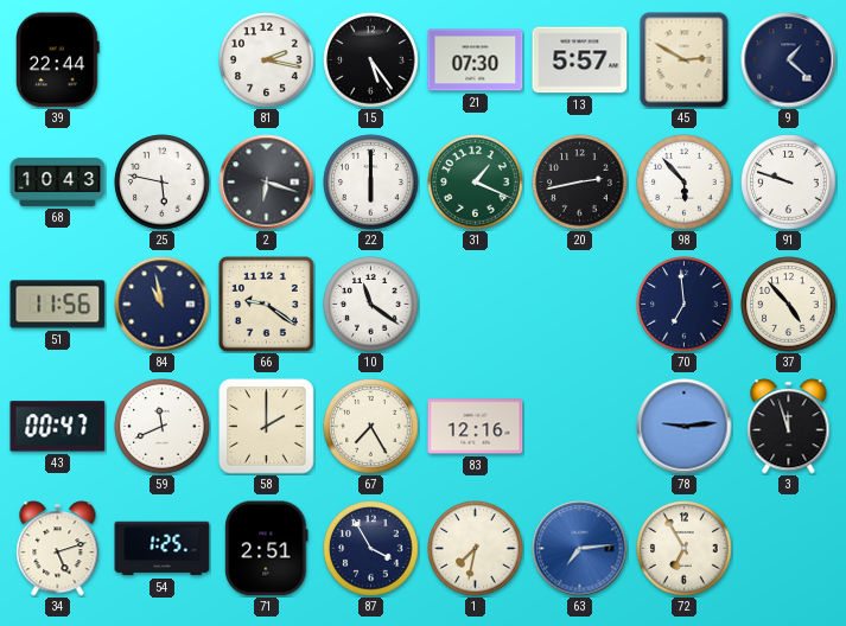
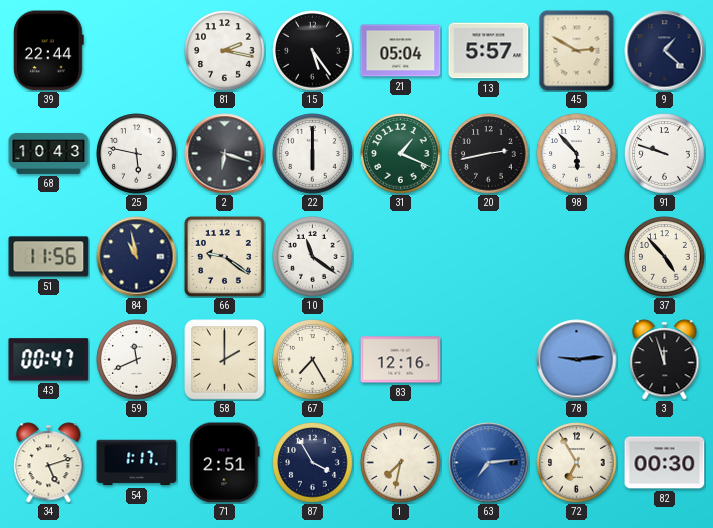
21: 07:30 -> 05:04 (401, 51)
70: 6:59 -> none (685, 305)
54: 1:25 -> 1:17 (137, 463)
82: none -> 00:30 (665, 463)
